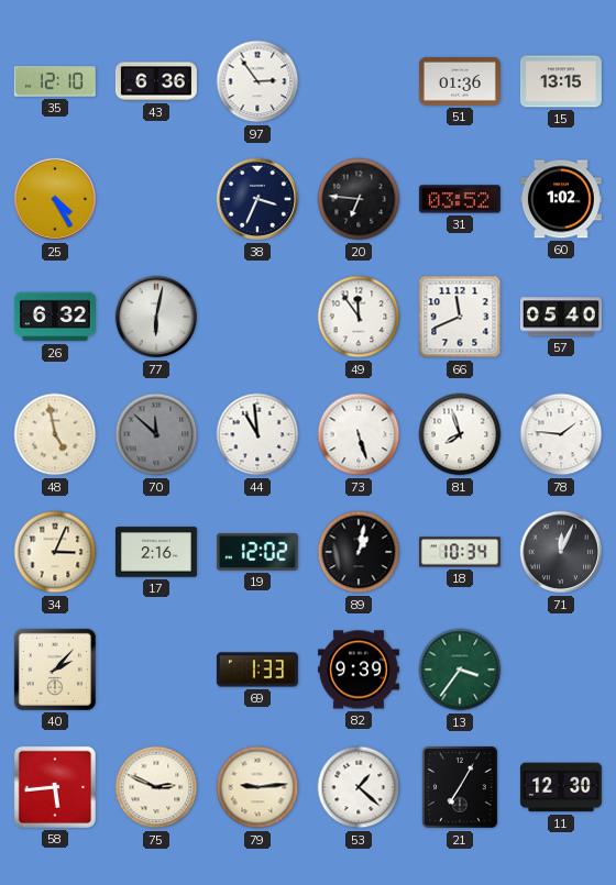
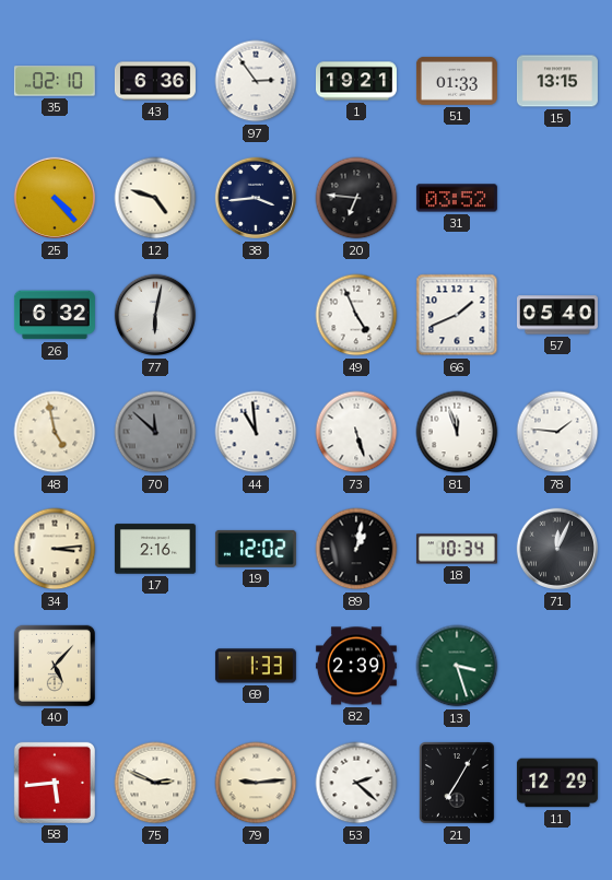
35: 12:10 -> 02:10 (55, 81)
1: none -> 19:21 (356, 81)
51: 01:36 -> 01:33 (457, 81)
25: 4:25 -> 4:23 (55, 198)
12: none -> 4:48 (155, 198)
38: 3:34 -> 3:44 (256, 198)
60: 1:02 -> none (561, 199)
49: 11:54 -> 4:56 (356, 315)
66: 11:41 -> 1:41 (457, 315)
81: 7:57 -> 11:57 (457, 432)
34: 3:04 -> 3:14 (55, 549)
40: 2:07 -> 5:07 (55, 666)
82: 9:39 -> 2:39 (356, 666)
13: 3:36 -> 3:27 (457, 666)
53: 1:22 -> 2:22 (356, 783)
11: 12:30 -> 12:29 (557, 783)
